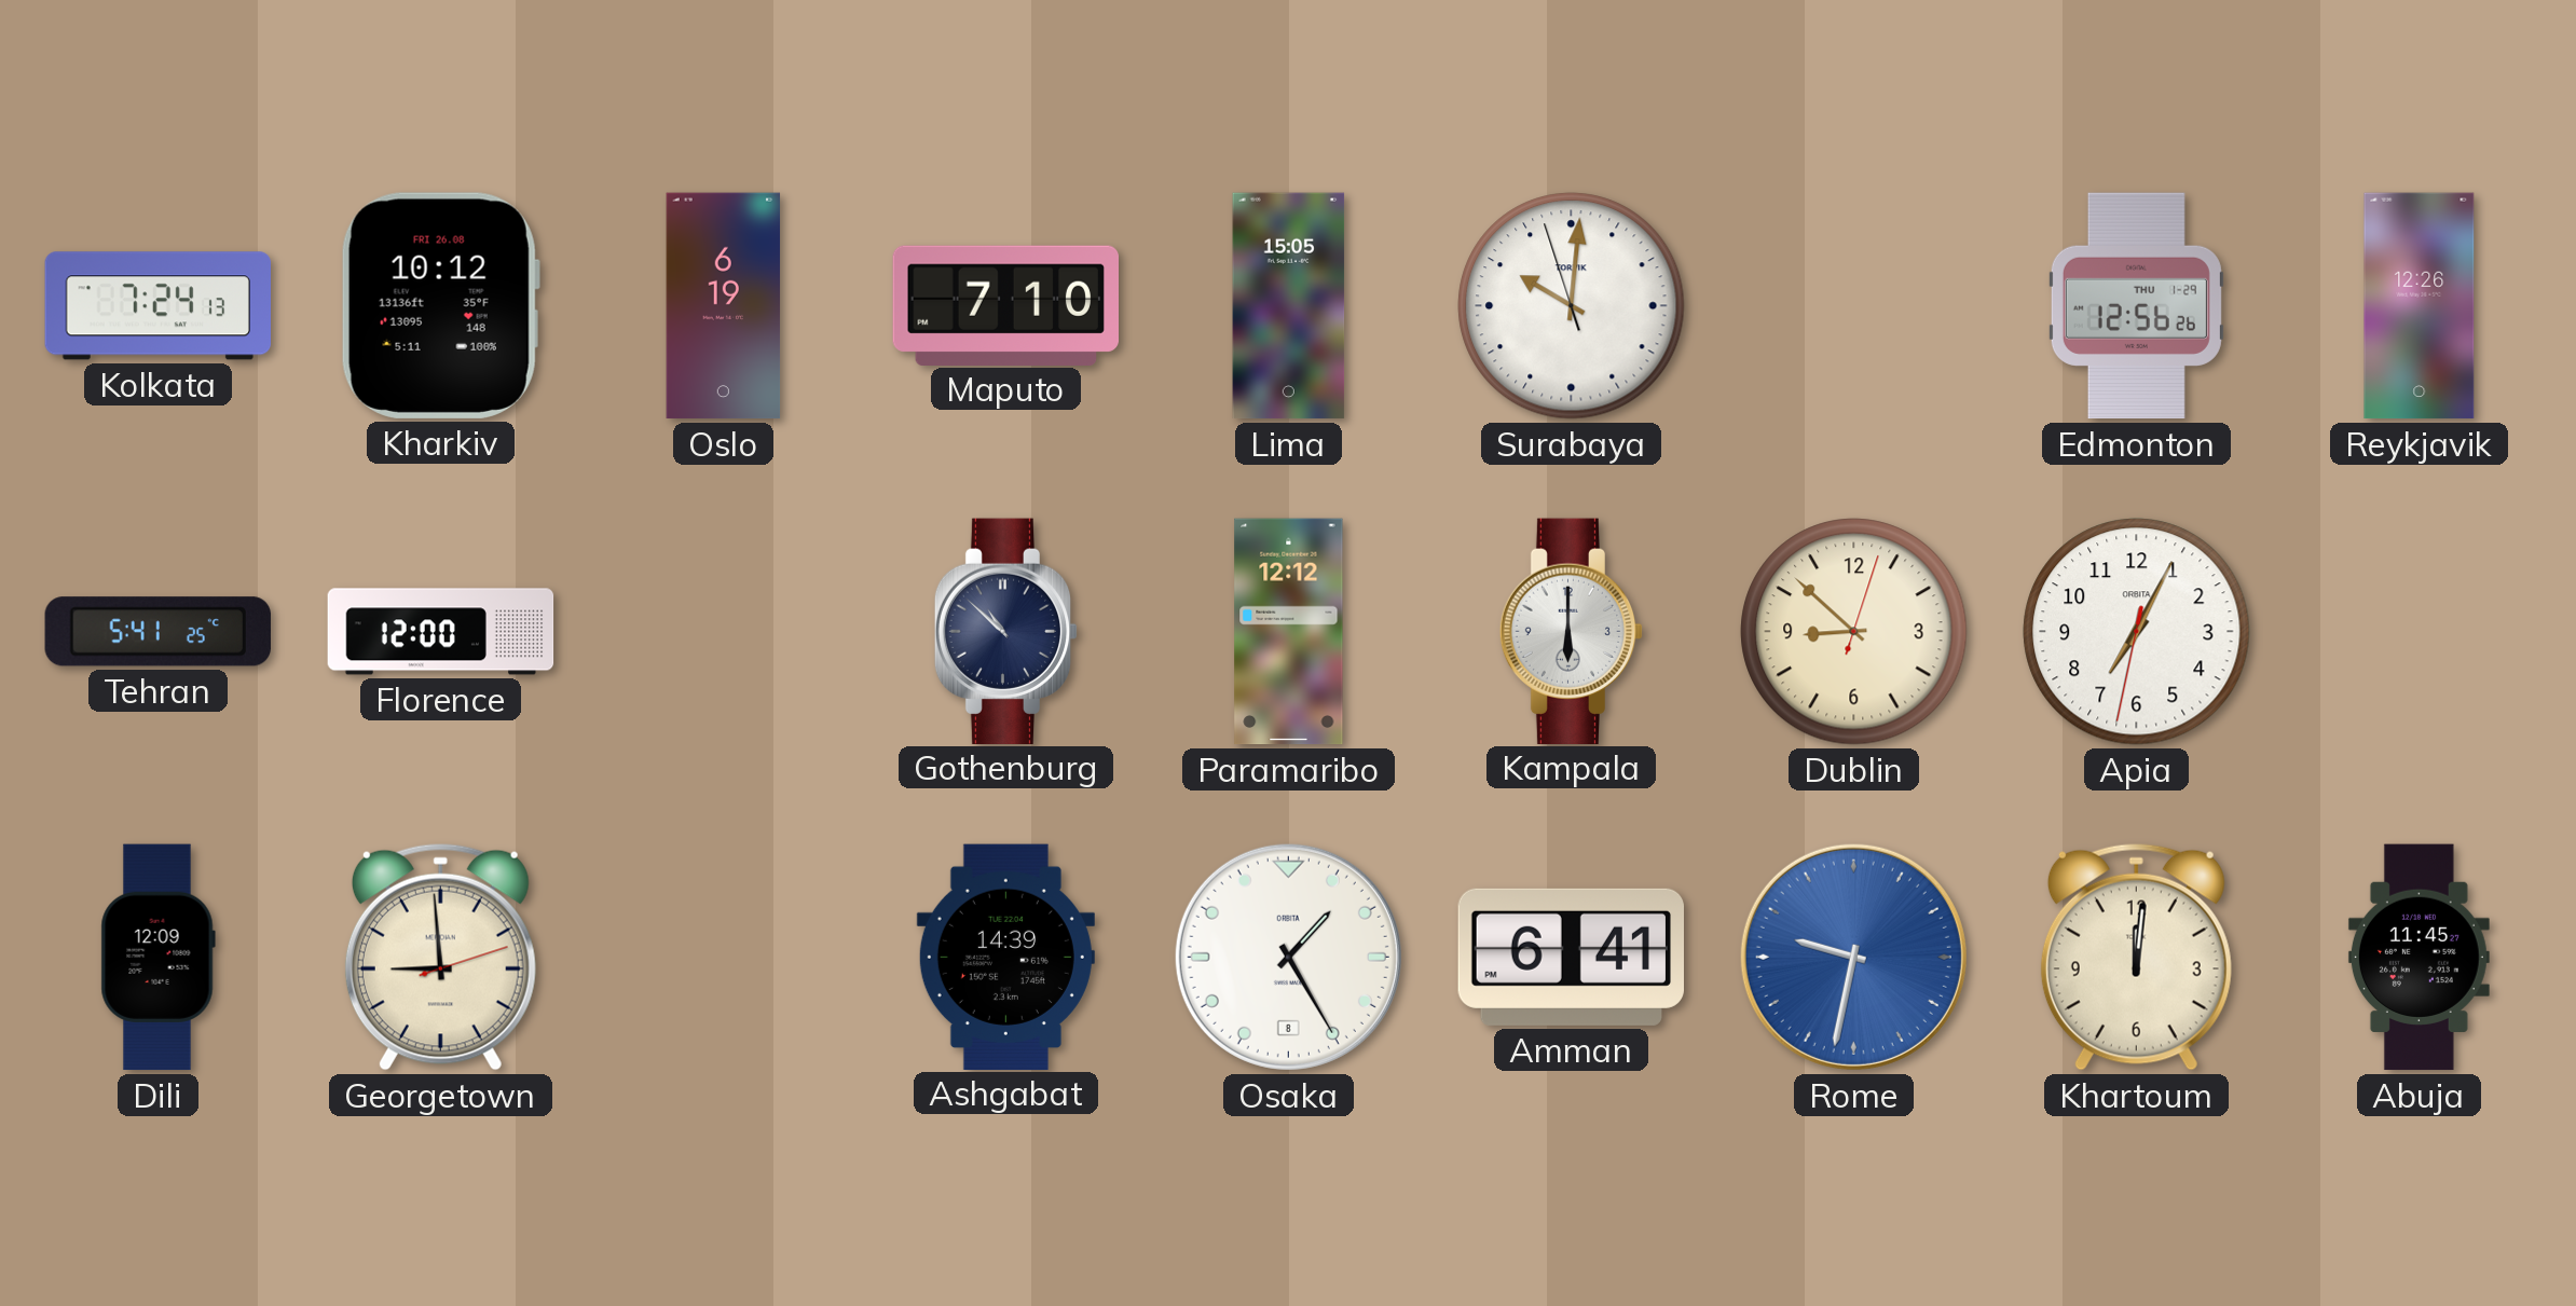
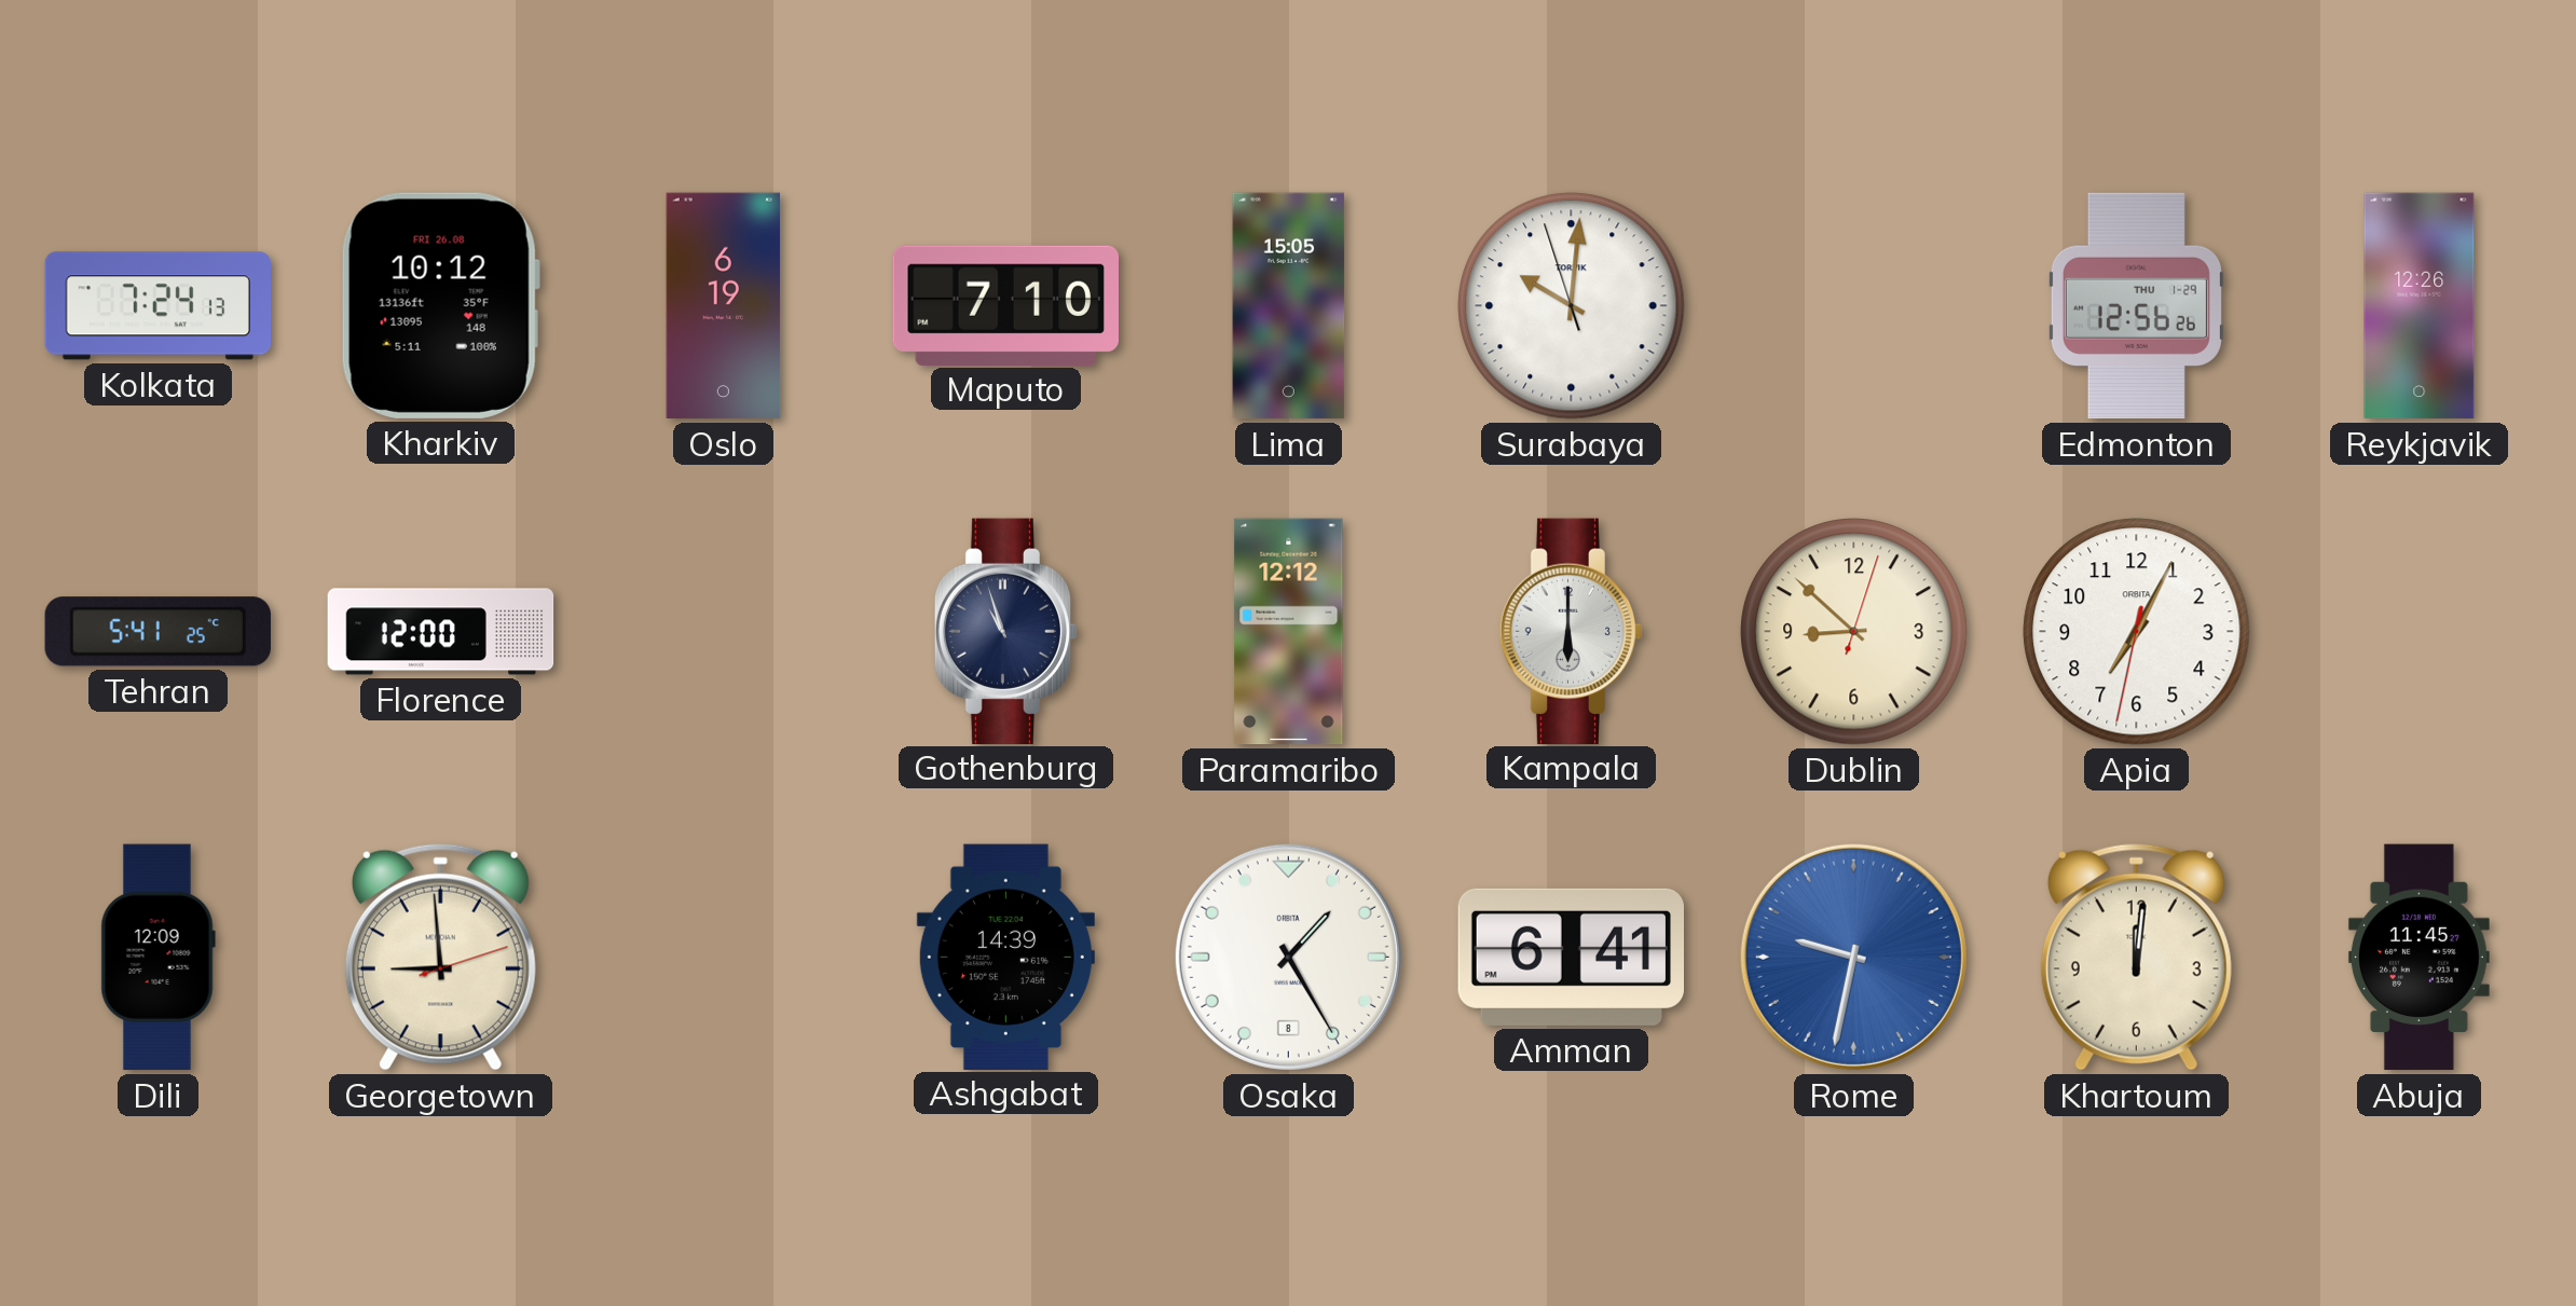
Gothenburg: 10:52 -> 10:57 (1006, 631)
